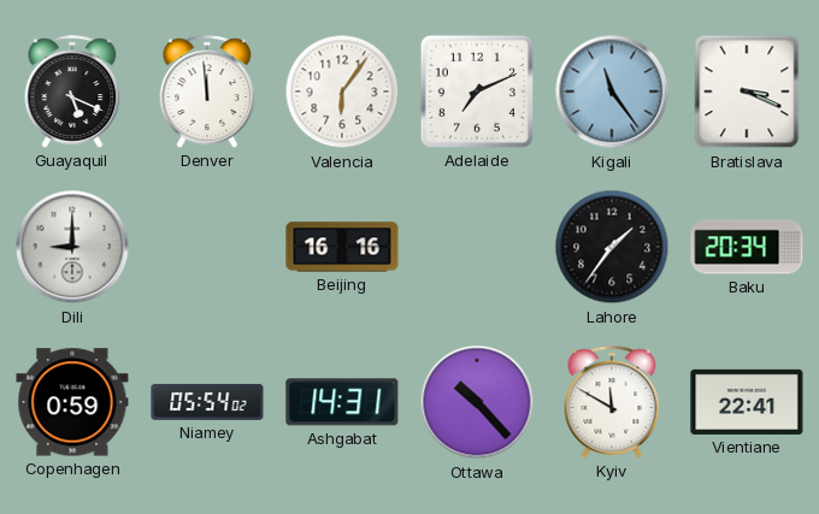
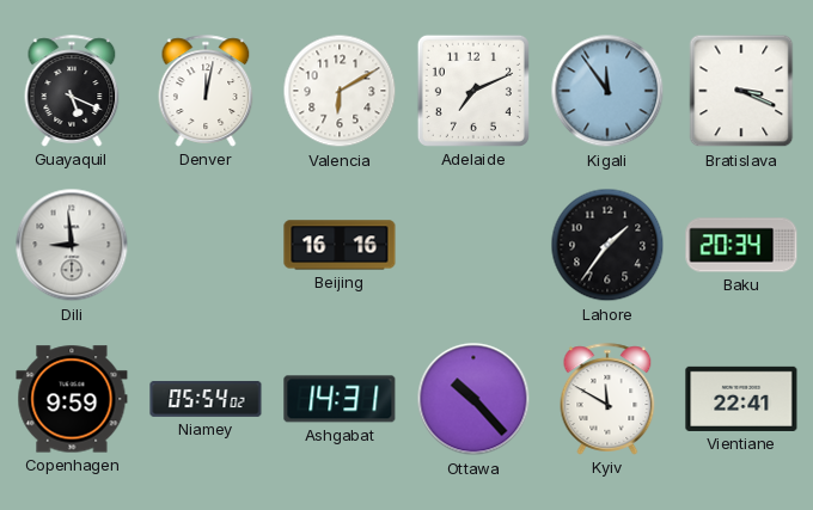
Denver: 11:59 -> 12:02 (206, 91)
Valencia: 6:06 -> 6:10 (340, 91)
Kigali: 11:24 -> 11:54 (607, 91)
Dili: 9:00 -> 8:59 (72, 245)
Copenhagen: 0:59 -> 9:59 (72, 399)
